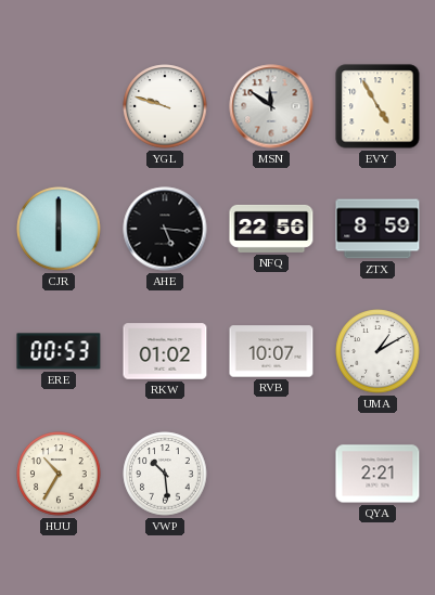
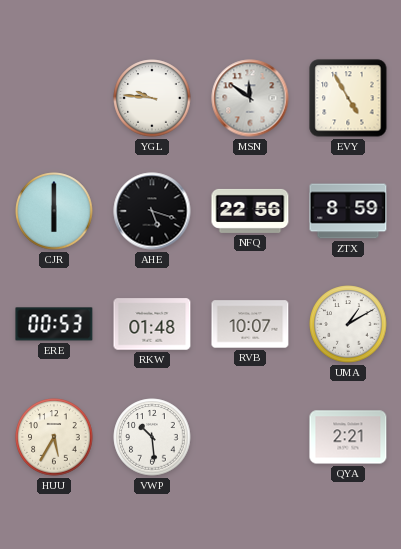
YGL: 9:48 -> 9:46 (152, 98)
AHE: 5:16 -> 5:18 (152, 211)
RKW: 01:02 -> 01:48 (152, 324)
HUU: 10:35 -> 5:35 (54, 437)
